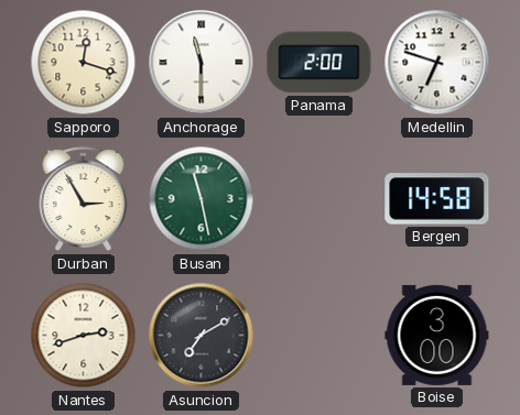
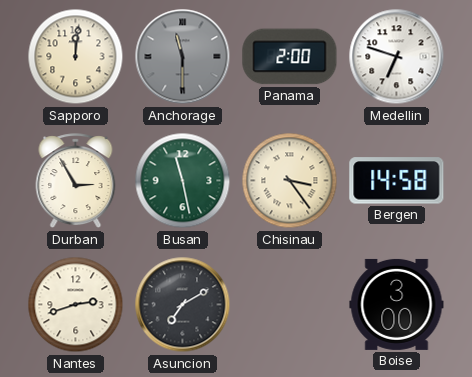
Sapporo: 12:18 -> 12:01 (76, 57)
Anchorage dial: white -> grey (183, 57)
Chisinau: none -> 3:24 (290, 181)
